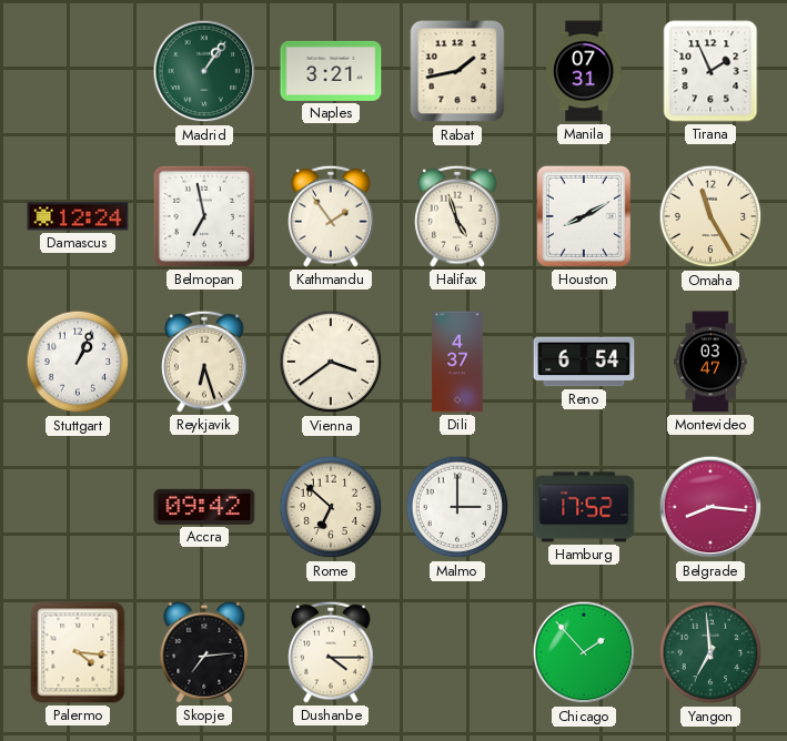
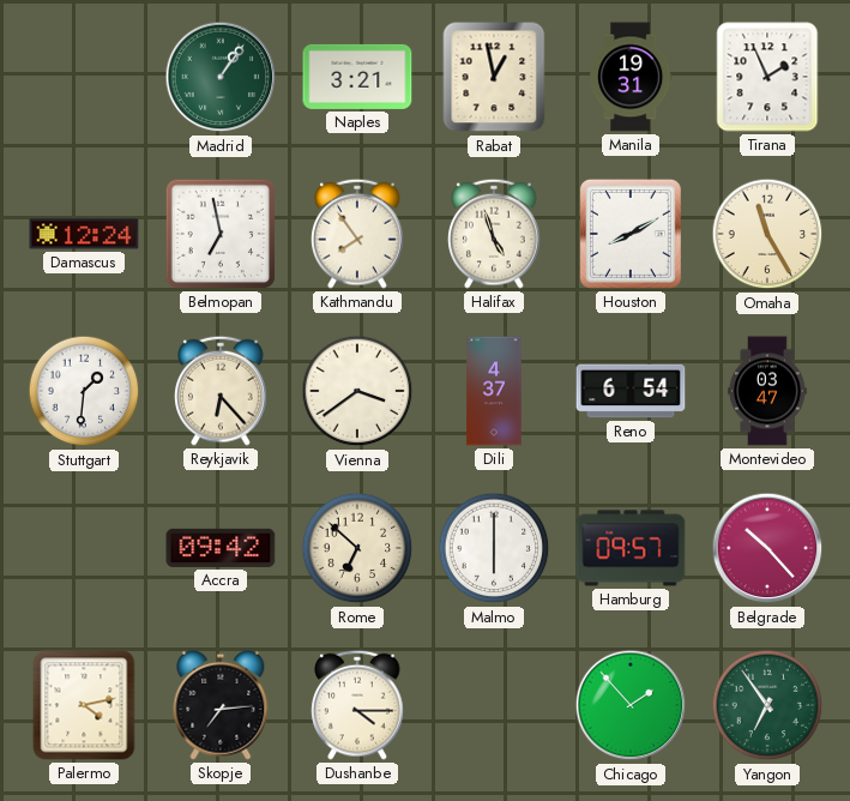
Rabat: 1:43 -> 12:58 (494, 77)
Manila: 07:31 -> 19:31 (631, 77)
Kathmandu: 1:54 -> 7:54 (357, 234)
Stuttgart: 1:04 -> 1:31 (84, 391)
Reykjavik: 6:27 -> 6:23 (221, 391)
Malmo: 3:00 -> 6:00 (494, 548)
Hamburg: 17:52 -> 09:57 (631, 548)
Belgrade: 8:16 -> 10:23 (767, 548)
Palermo: 4:16 -> 4:13 (84, 705)
Yangon: 6:59 -> 6:54 (767, 705)
